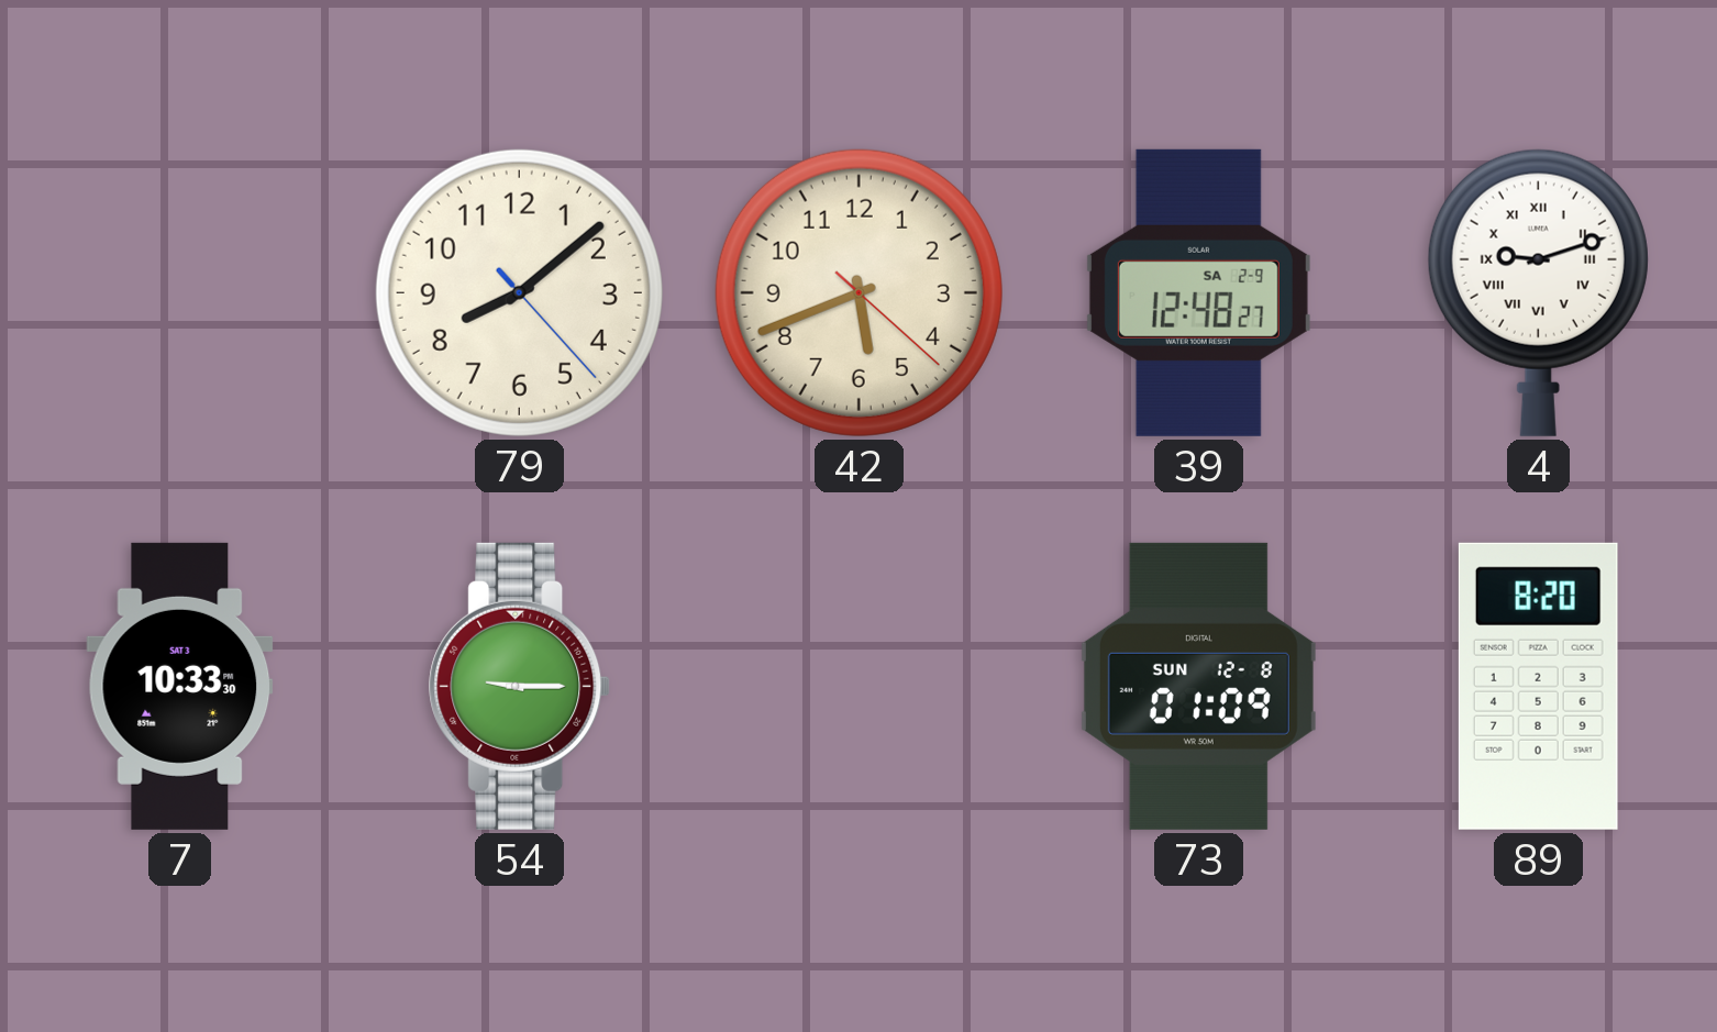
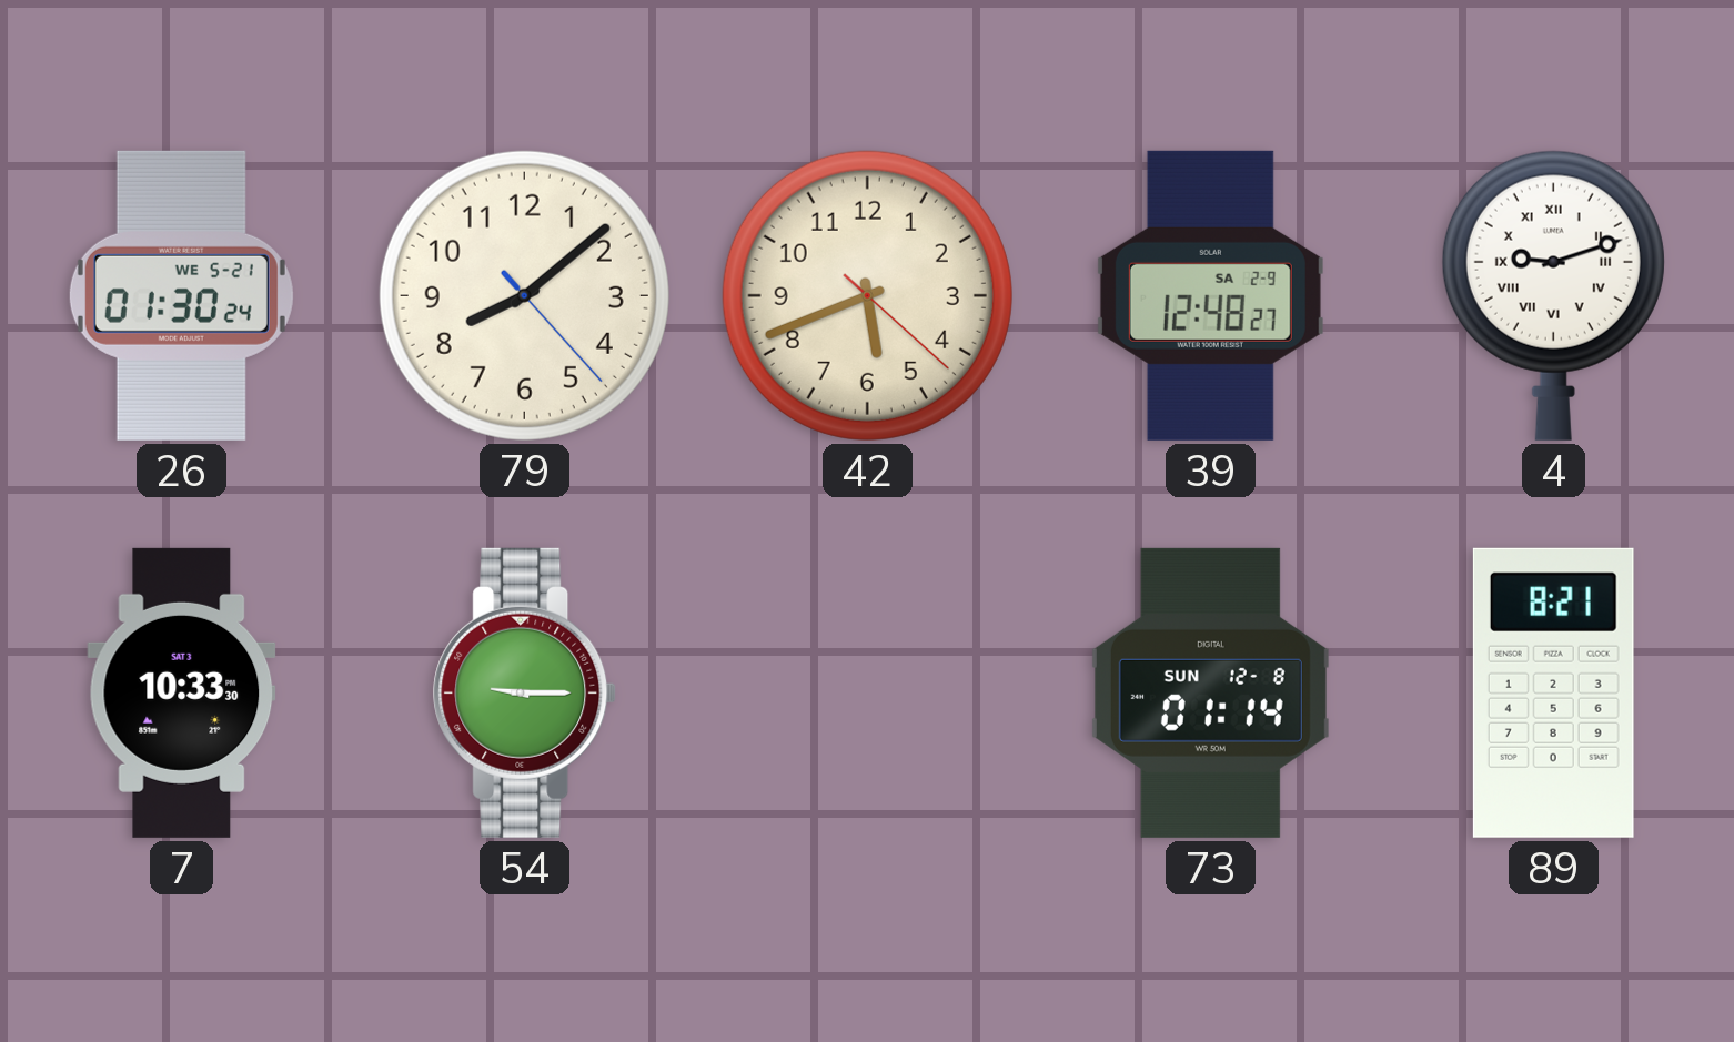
26: none -> 01:30 (181, 295)
73: 01:09 -> 01:14 (1210, 692)
89: 8:20 -> 8:21 (1553, 692)
